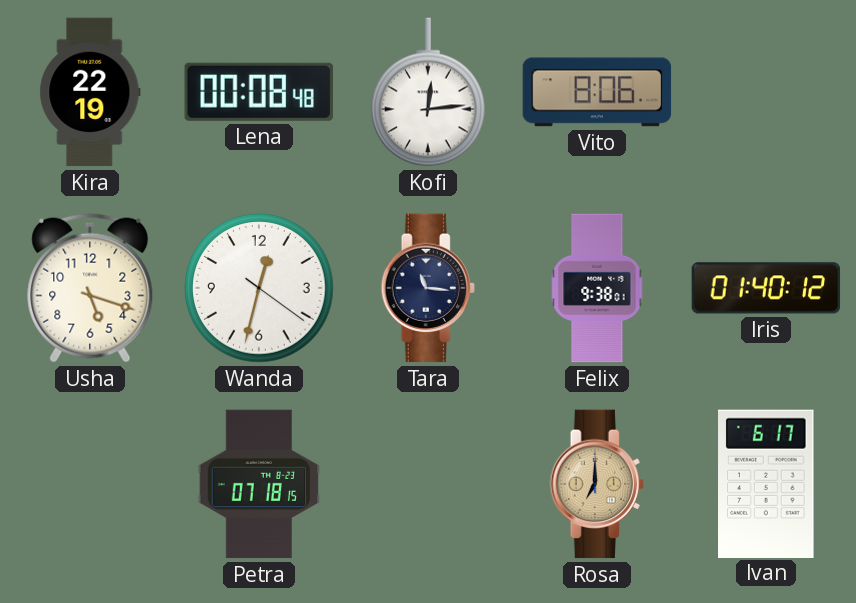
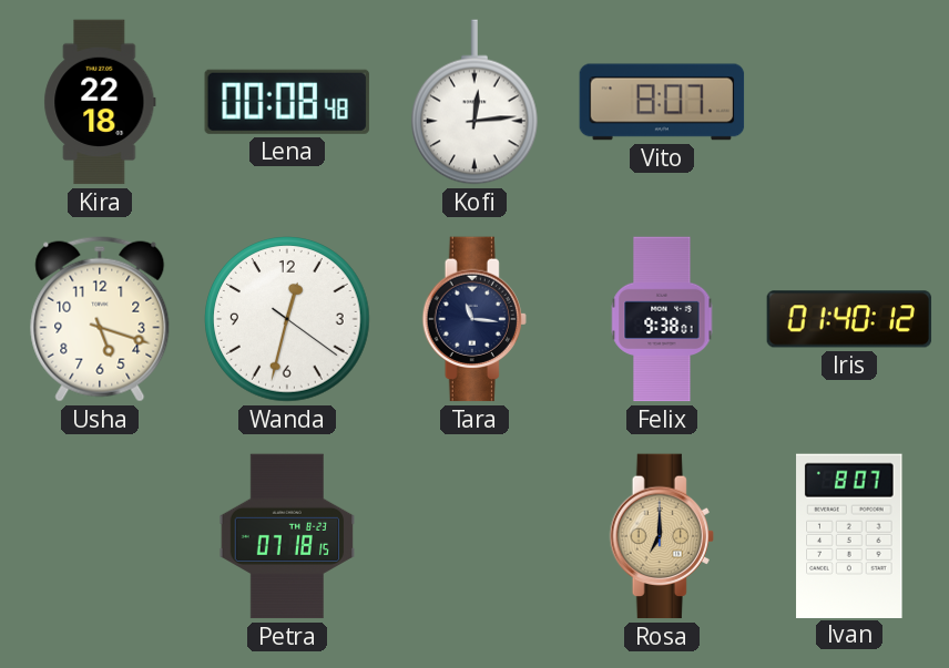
Kira: 22:19 -> 22:18 (100, 102)
Vito: 8:06 -> 8:07 (662, 102)
Ivan: 6:17 -> 8:07 (849, 535)
